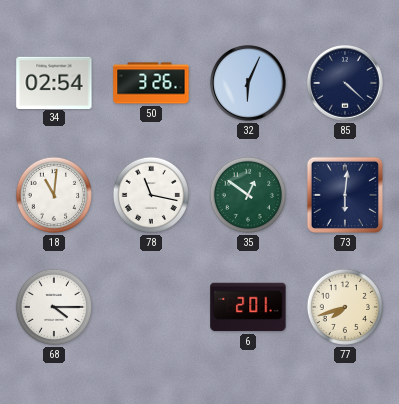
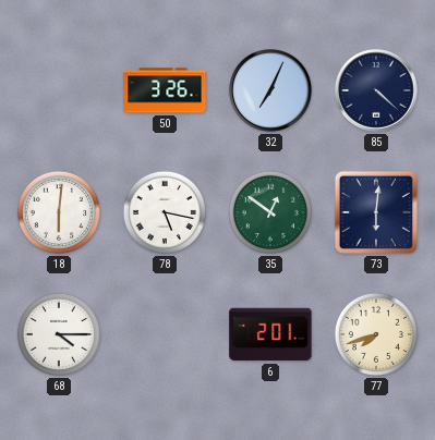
34: 02:54 -> none (54, 82)
32: 6:04 -> 7:04 (271, 91)
18: 11:01 -> 6:01 (59, 212)
78: 11:17 -> 5:17 (165, 212)
